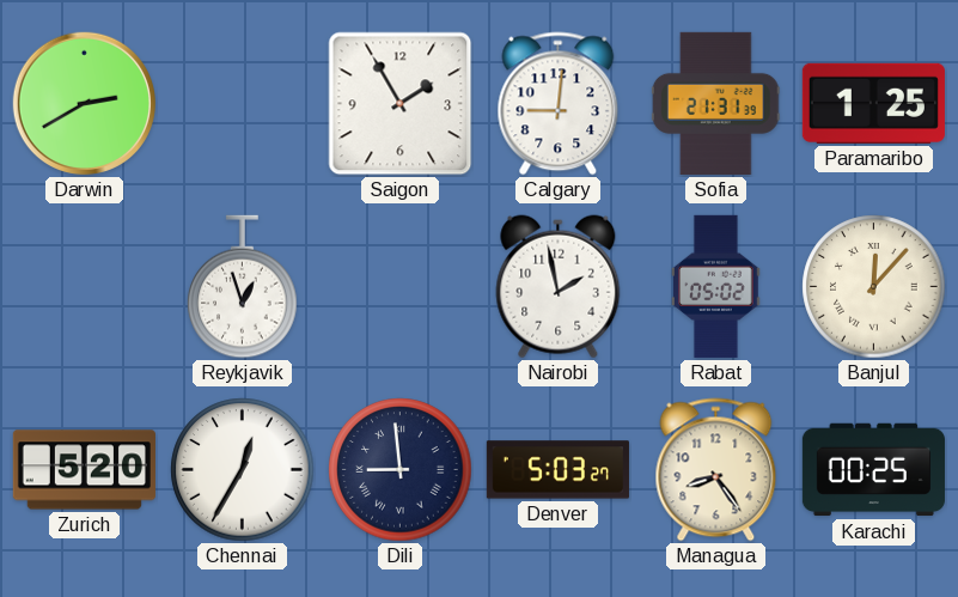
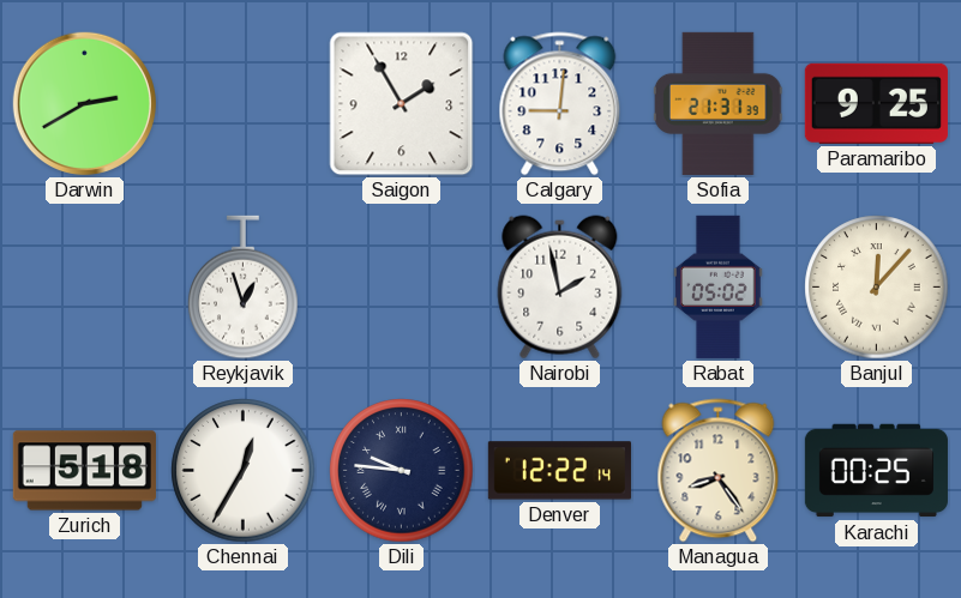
Paramaribo: 1:25 -> 9:25 (876, 103)
Zurich: 5:20 -> 5:18 (84, 471)
Dili: 8:59 -> 9:46 (402, 471)
Denver: 5:03 -> 12:22 (559, 471)
